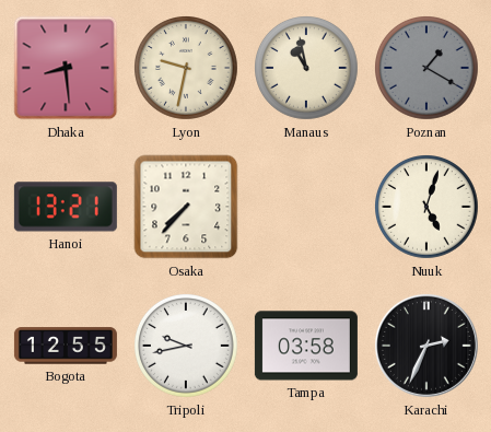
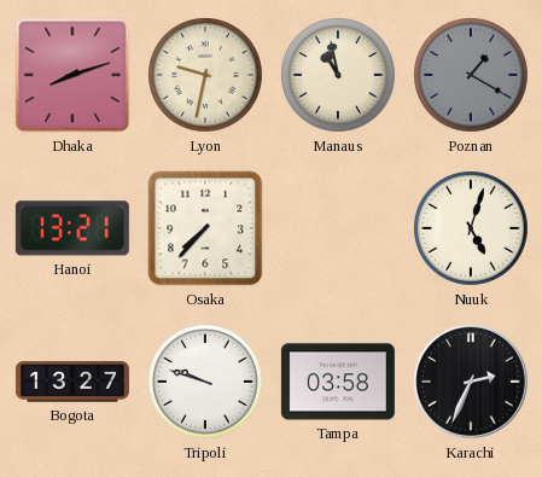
Dhaka: 8:29 -> 8:12 (72, 75)
Bogota: 12:55 -> 13:27 (72, 382)
Tripoli: 9:43 -> 9:48 (206, 383)
